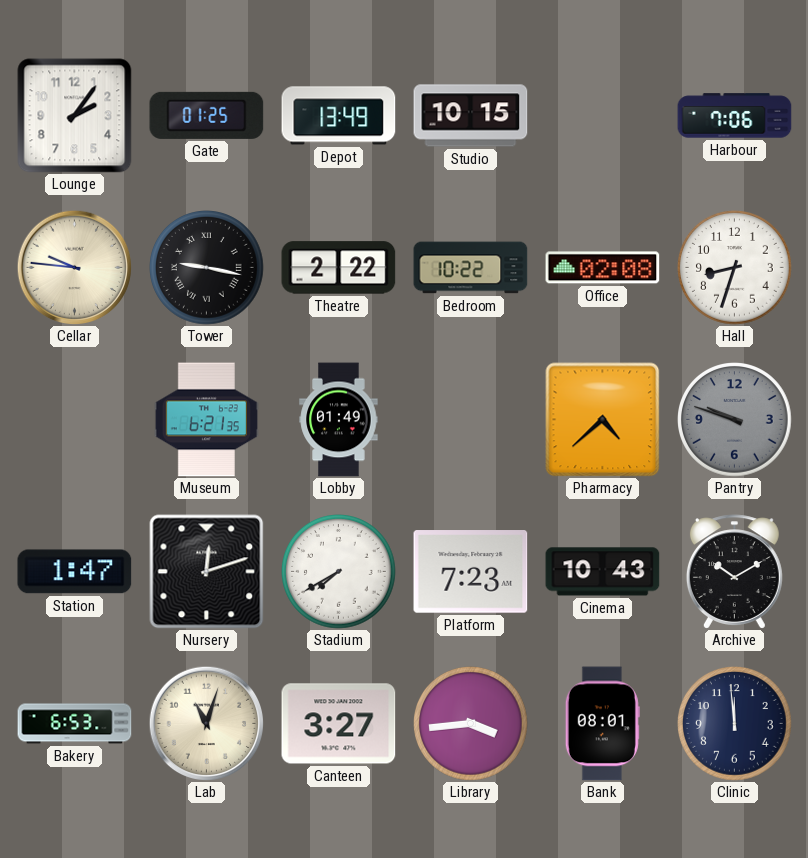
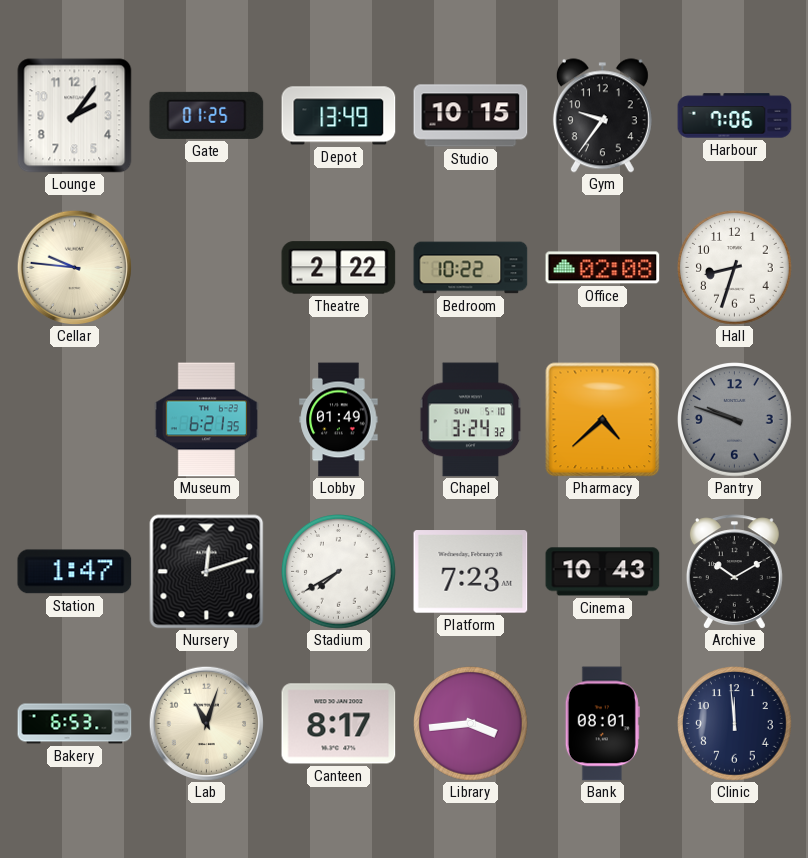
Gym: none -> 9:36 (602, 116)
Tower: 9:17 -> none (207, 268)
Chapel: none -> 3:24 (471, 420)
Canteen: 3:27 -> 8:17 (339, 724)
